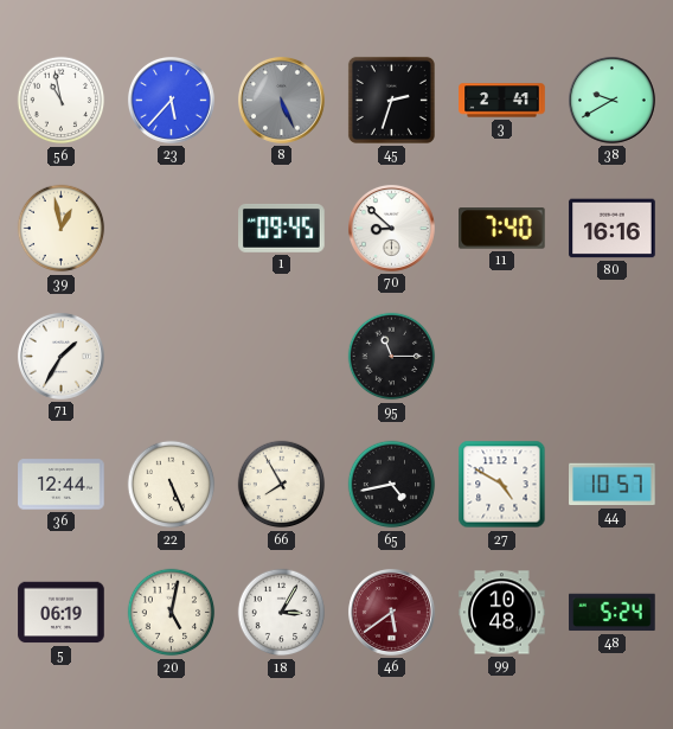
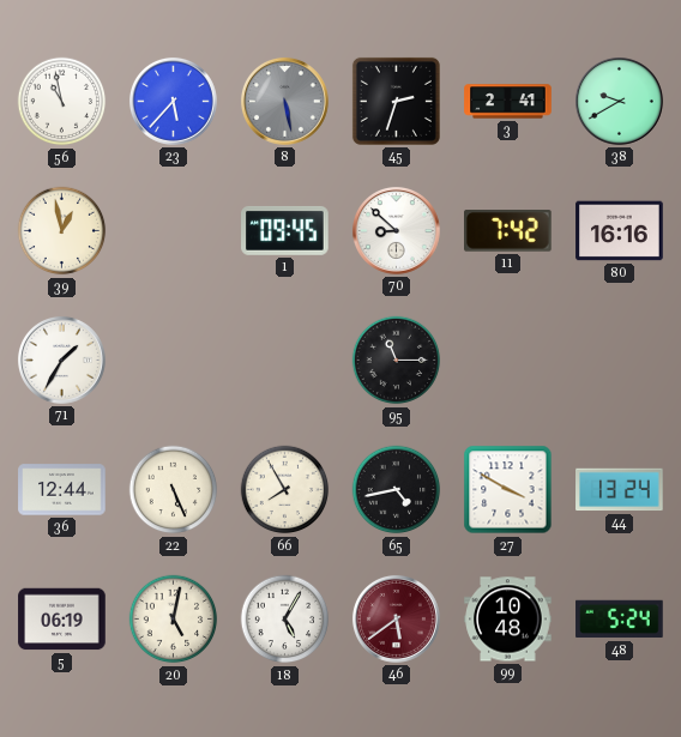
8: 5:26 -> 5:28 (284, 101)
11: 7:40 -> 7:42 (508, 231)
27: 4:50 -> 3:50 (508, 490)
44: 10:57 -> 13:24 (620, 490)
18: 3:05 -> 5:05 (285, 620)
